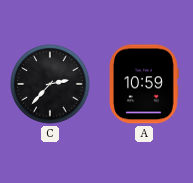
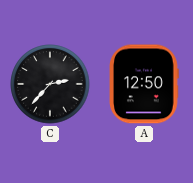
A: 10:59 -> 12:50 (144, 84)
